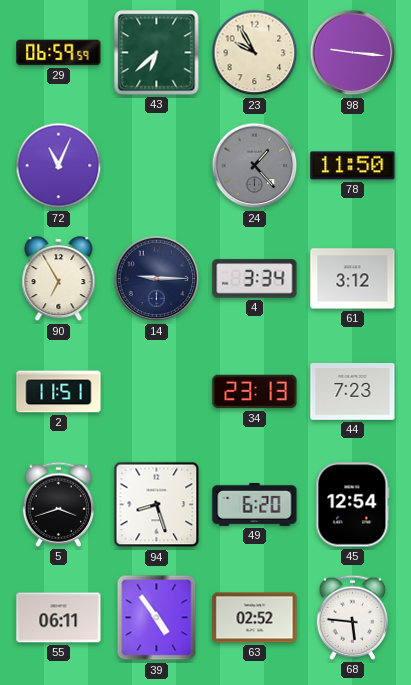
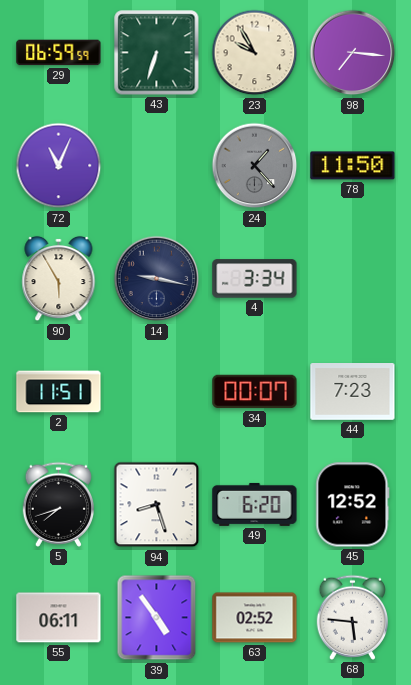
43: 6:38 -> 6:33 (157, 53)
98: 9:16 -> 7:16 (353, 53)
90: 6:55 -> 5:55 (59, 279)
14: 9:15 -> 9:17 (157, 279)
61: 3:12 -> none (353, 279)
34: 23:13 -> 00:07 (255, 392)
5: 3:42 -> 7:42 (58, 504)
45: 12:54 -> 12:52 (353, 505)
